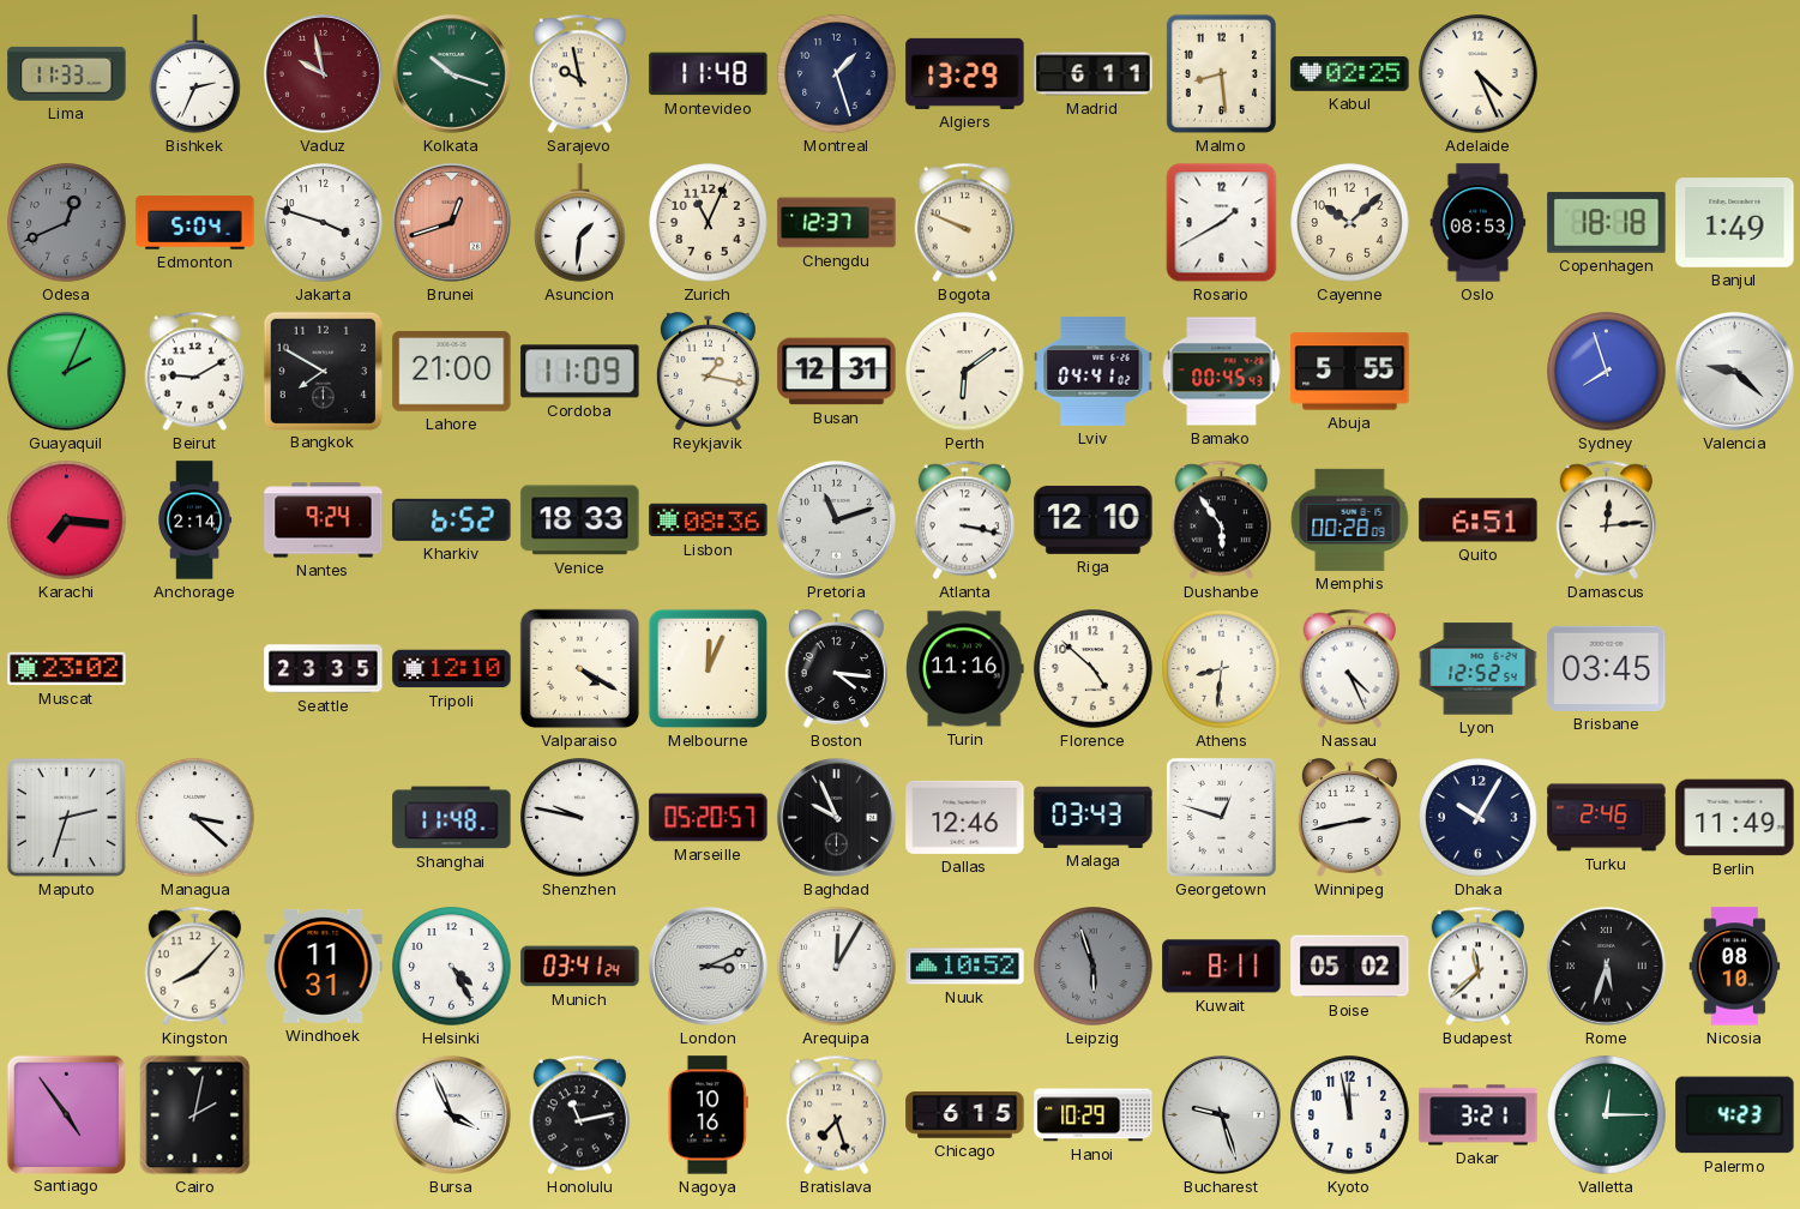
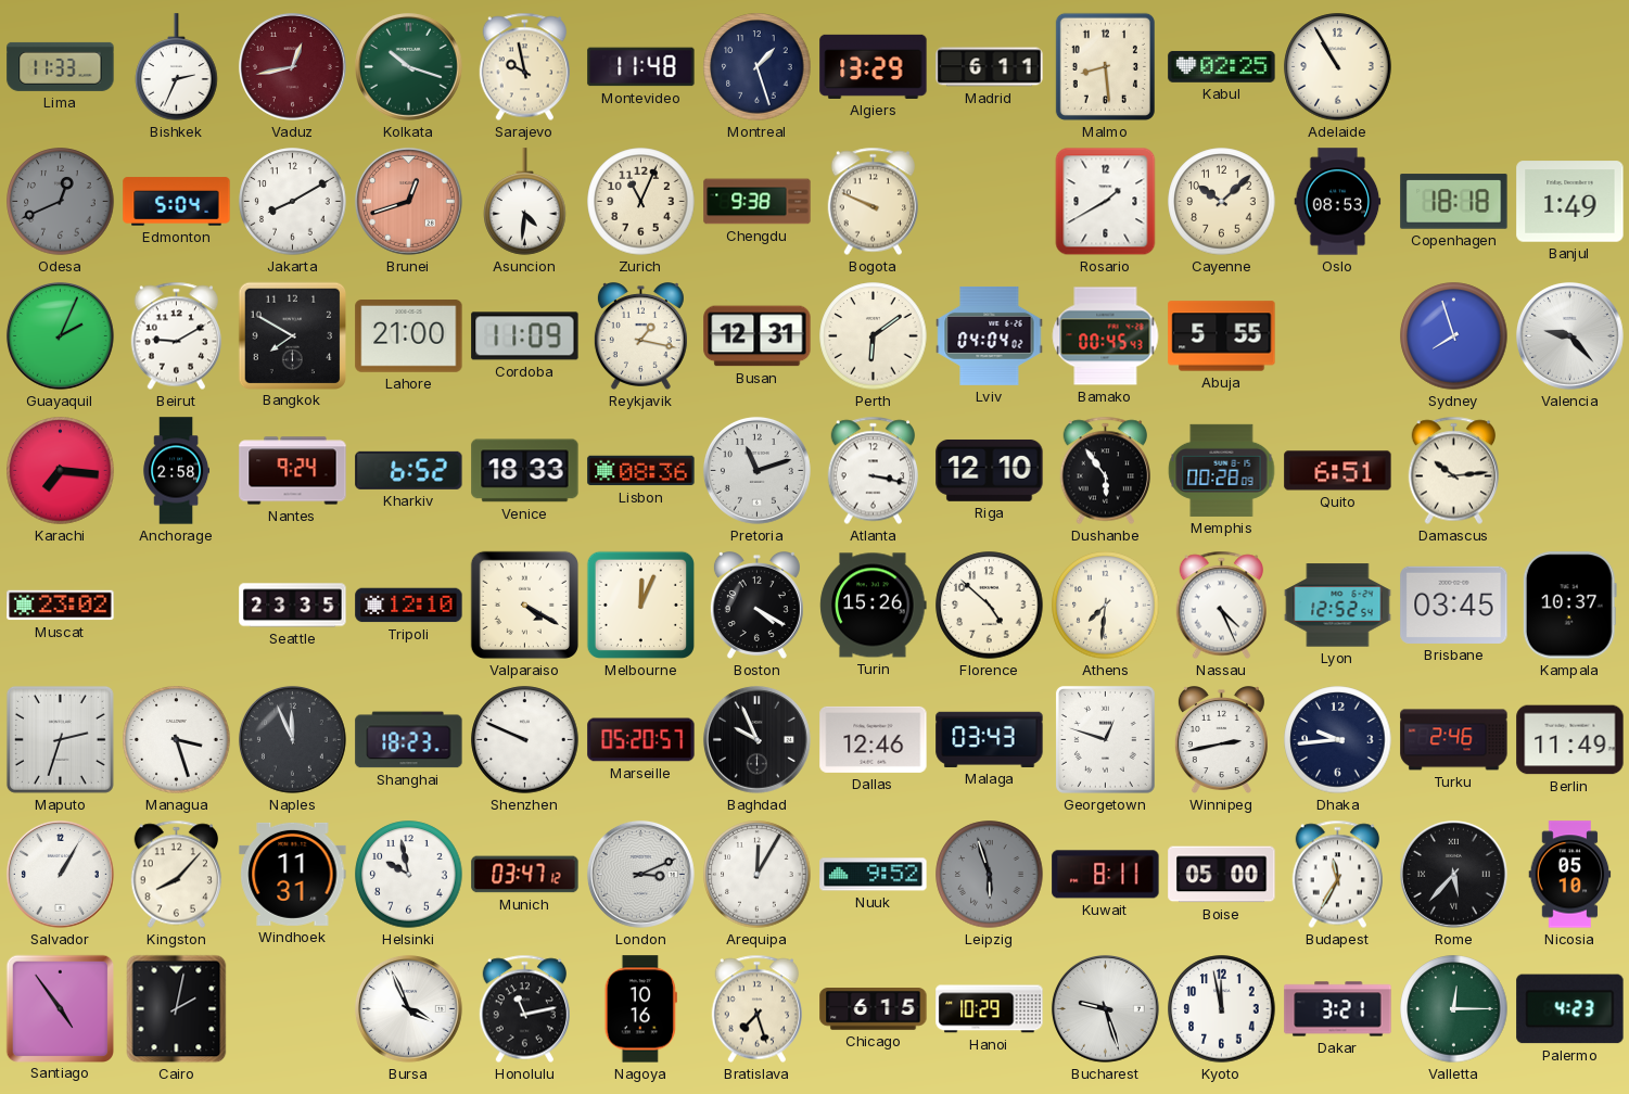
Vaduz: 9:58 -> 12:43 (292, 66)
Adelaide: 4:26 -> 10:55 (1338, 67)
Jakarta: 3:48 -> 8:10 (293, 202)
Asuncion: 1:31 -> 4:31 (525, 202)
Chengdu: 12:37 -> 9:38 (758, 202)
Lviv: 04:41 -> 04:04 (990, 335)
Valencia: 9:22 -> 9:23 (1569, 335)
Anchorage: 2:14 -> 2:58 (177, 471)
Damascus: 12:14 -> 10:14 (1454, 471)
Boston: 4:16 -> 4:20 (756, 606)
Turin: 11:16 -> 15:26 (874, 606)
Athens: 8:31 -> 7:31 (1106, 606)
Kampala: none -> 10:37 (1569, 606)
Managua: 3:22 -> 3:27 (177, 740)
Naples: none -> 11:56 (292, 739)
Shanghai: 11:48 -> 18:23 (409, 740)
Shenzhen: 9:47 -> 9:49 (525, 740)
Dhaka: 10:05 -> 9:44 (1338, 740)
Salvador: none -> 1:05 (60, 874)
Helsinki: 4:25 -> 9:58 (409, 875)
Munich: 03:41 -> 03:47 (525, 875)
Nuuk: 10:52 -> 9:52 (874, 875)
Boise: 05:02 -> 05:00 (1222, 875)
Budapest: 11:38 -> 11:35 (1338, 875)
Rome: 5:33 -> 5:37 (1453, 874)
Nicosia: 08:10 -> 05:10 (1570, 875)
